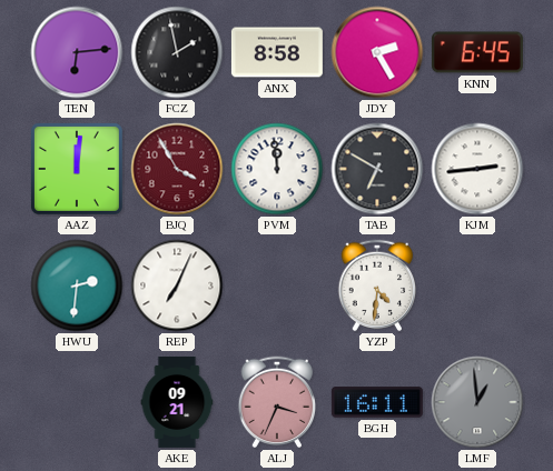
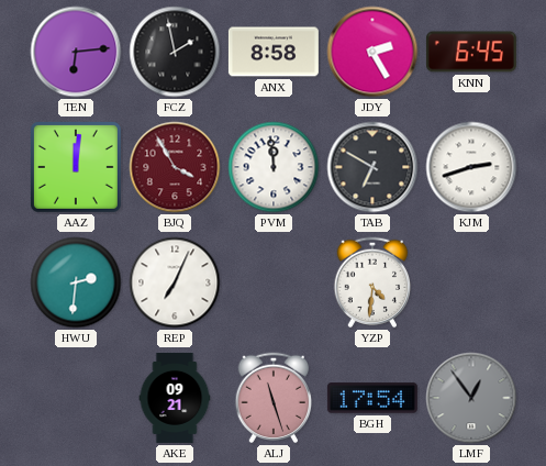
KJM: 2:44 -> 2:42 (471, 167)
ALJ: 3:34 -> 11:27 (274, 398)
BGH: 16:11 -> 17:54 (372, 398)
LMF: 12:59 -> 12:54 (471, 398)
